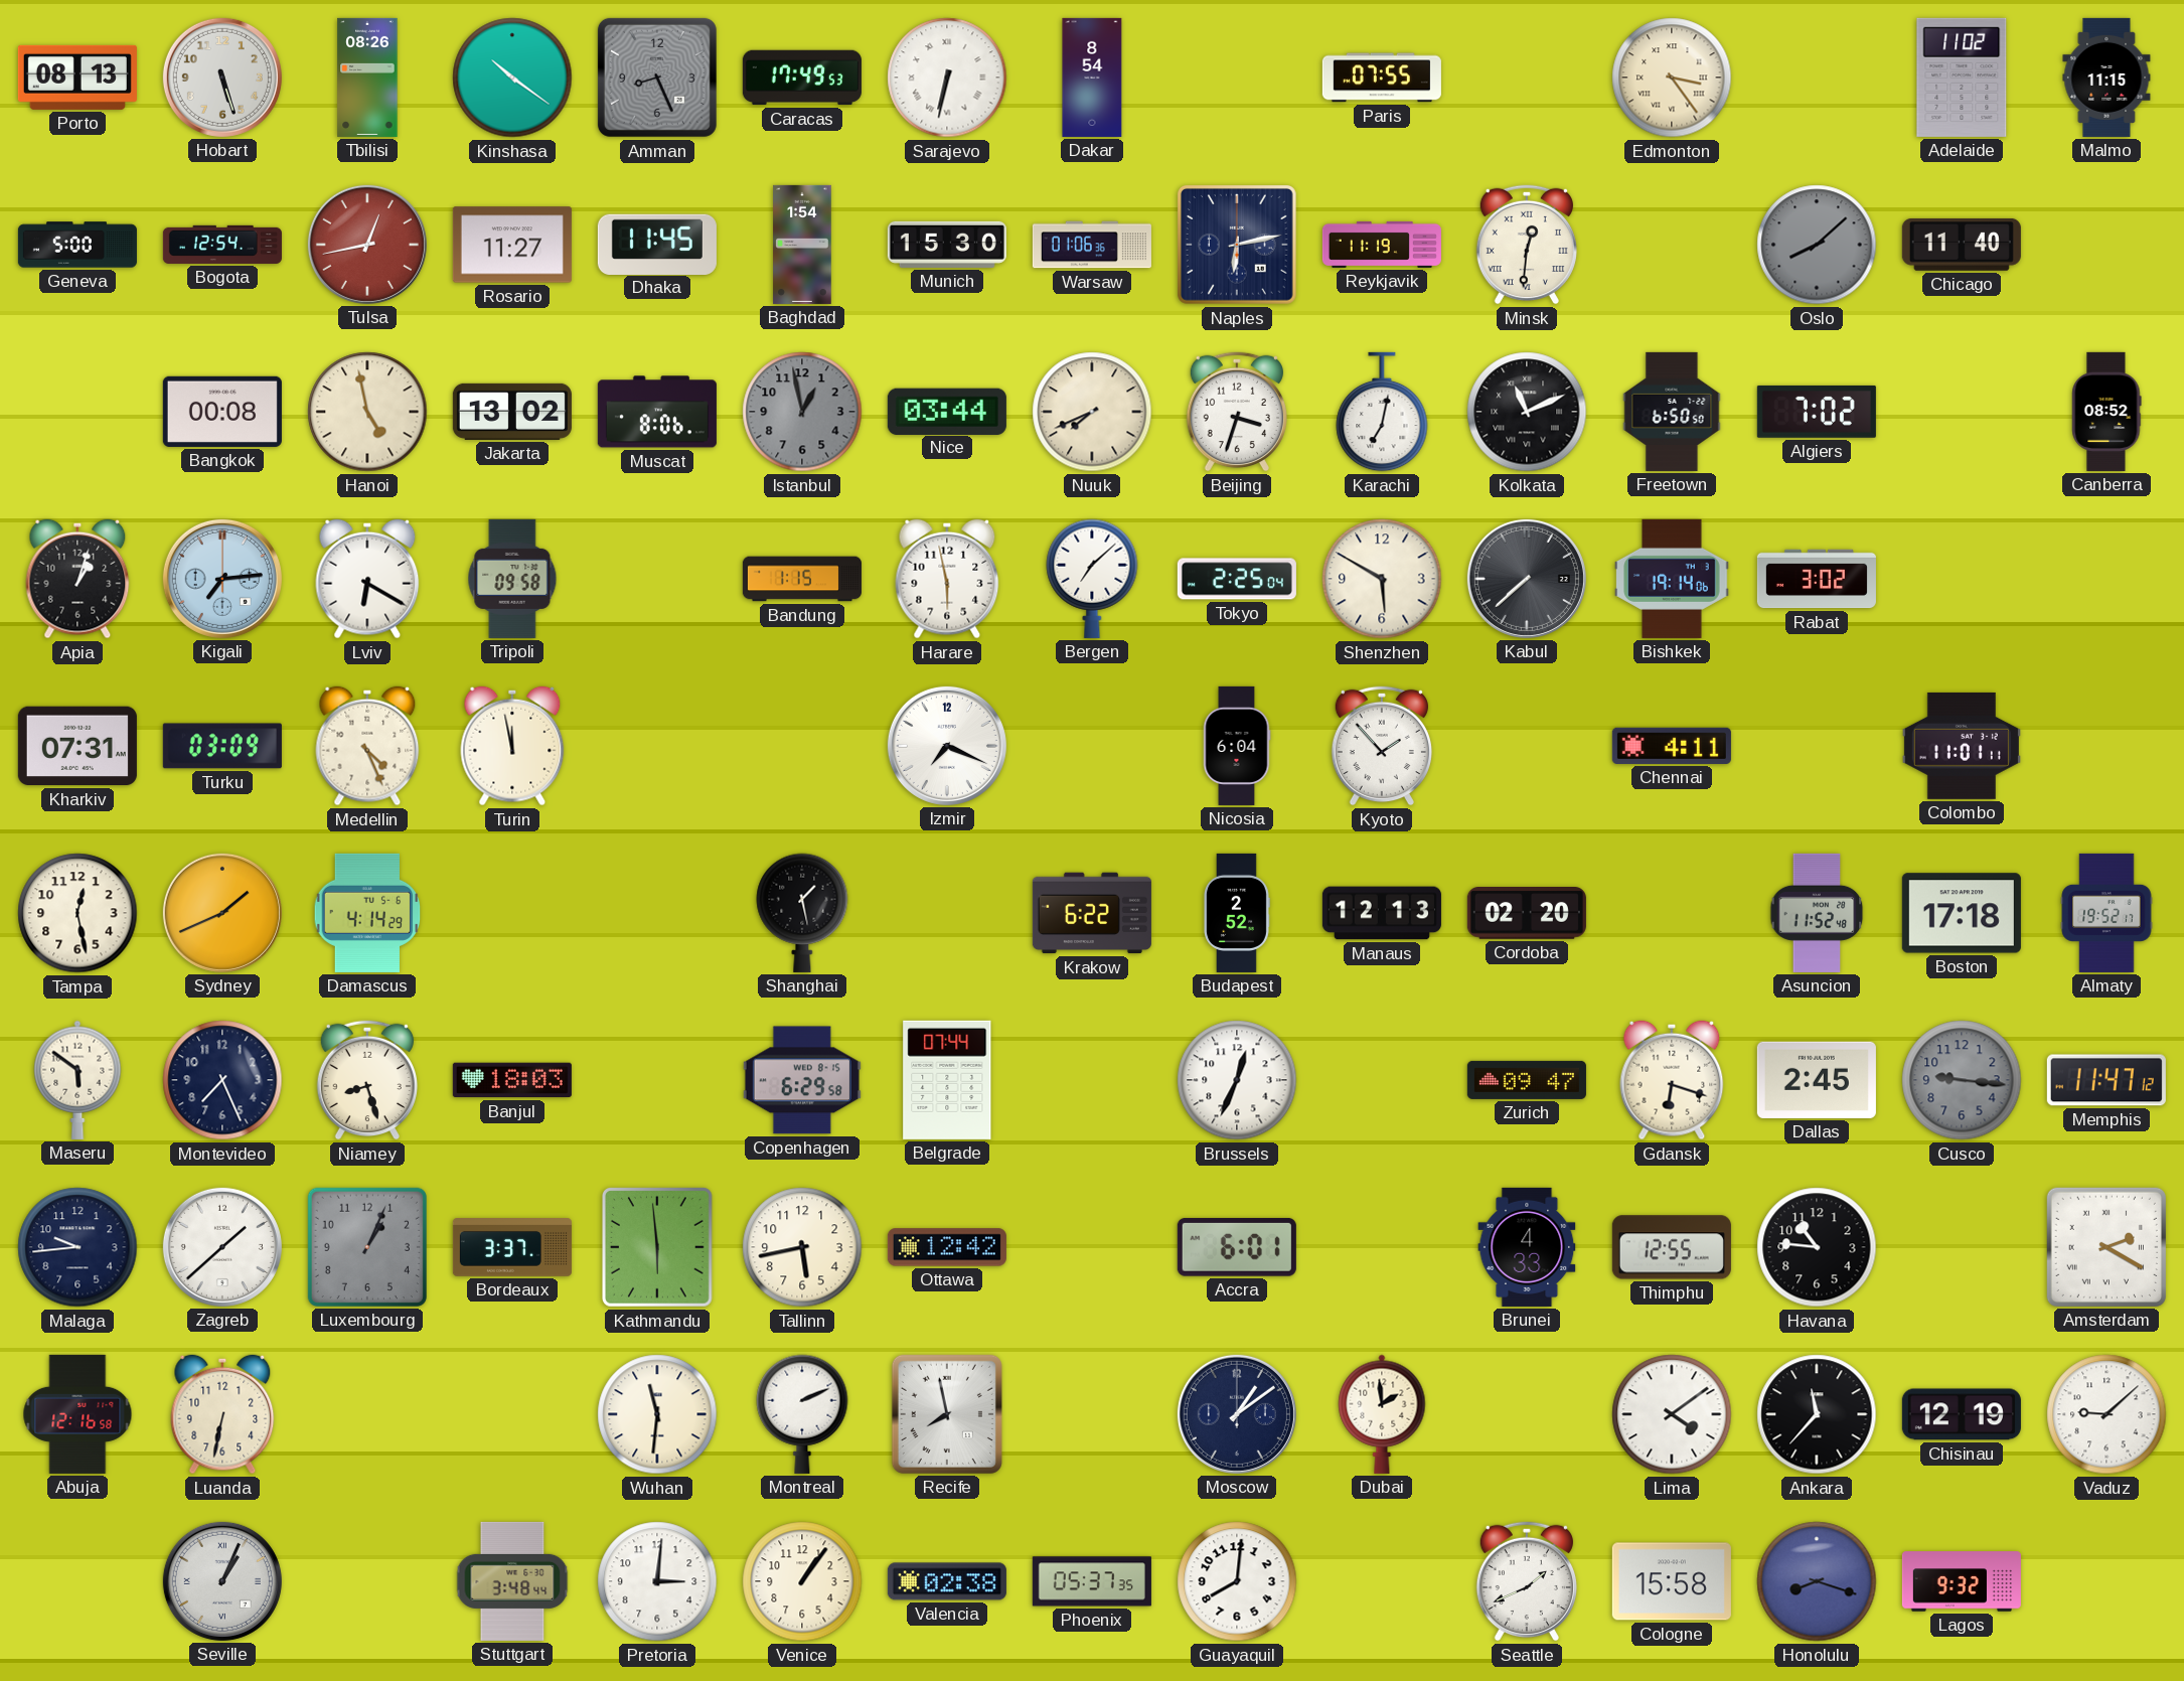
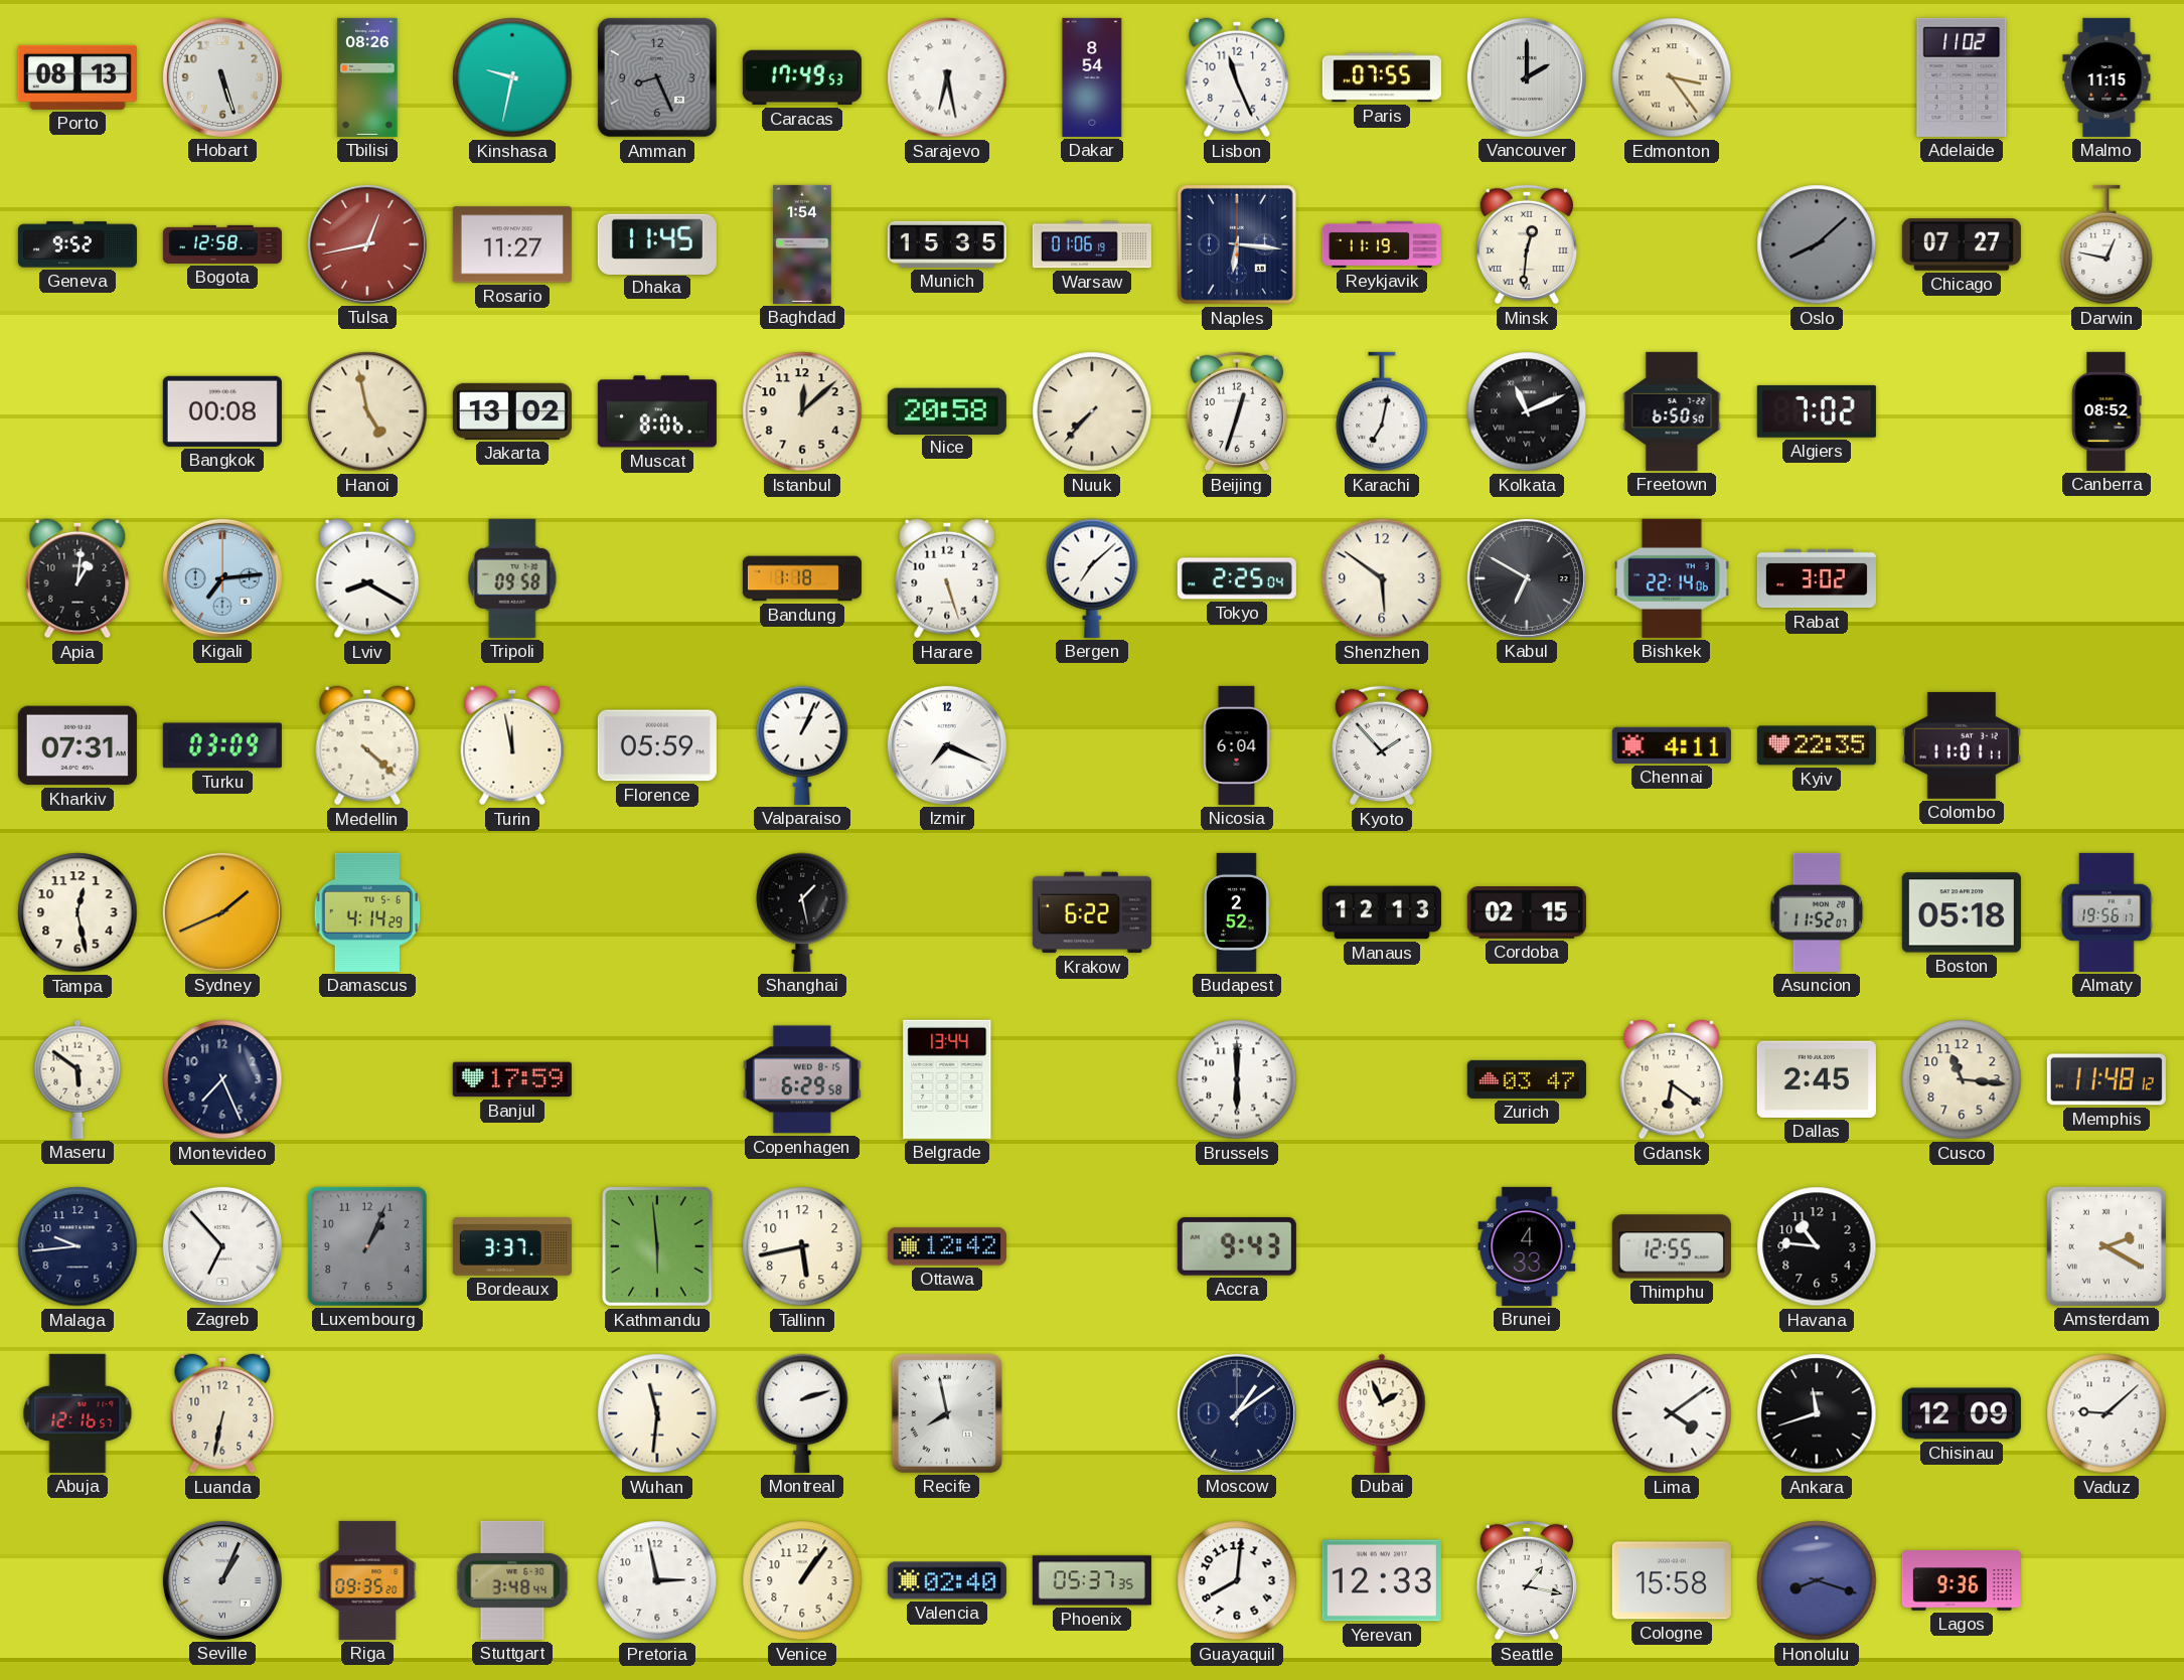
Kinshasa: 10:21 -> 9:32 (512, 77)
Sarajevo: 6:32 -> 6:28 (947, 77)
Lisbon: none -> 11:26 (1237, 77)
Vancouver: none -> 2:00 (1527, 77)
Geneva: 5:00 -> 9:52 (77, 244)
Bogota: 12:54 -> 12:58 (222, 244)
Munich: 15:30 -> 15:35 (947, 244)
Warsaw: 01:06:36 -> 01:06:19 (1092, 244)
Naples: 6:13 -> 6:16 (1237, 244)
Chicago: 11:40 -> 07:27 (1962, 244)
Darwin: none -> 12:47 (2107, 244)
Istanbul: 12:58 -> 12:08 (802, 411)
Istanbul dial: grey -> cream (802, 411)
Nice: 03:44 -> 20:58 (947, 410)
Nuuk: 7:41 -> 7:37 (1092, 411)
Beijing: 3:33 -> 12:33 (1237, 411)
Apia: 1:03 -> 1:01 (77, 578)
Lviv: 6:20 -> 8:20 (367, 578)
Bandung: 1:15 -> 1:18 (802, 578)
Harare: 5:58 -> 5:27 (947, 578)
Shenzhen: 5:50 -> 5:51 (1382, 578)
Kabul: 7:38 -> 6:50 (1527, 578)
Bishkek: 19:14 -> 22:14 (1672, 578)
Medellin: 4:26 -> 4:22 (367, 745)
Florence: none -> 05:59 (657, 745)
Valparaiso: none -> 1:04 (802, 745)
Kyiv: none -> 22:35 (1817, 745)
Cordoba: 02:20 -> 02:15 (1527, 913)
Asuncion: 11:52:48 -> 11:52:07 (1817, 912)
Boston: 17:18 -> 05:18 (1962, 912)
Almaty: 19:52 -> 19:56 (2107, 912)
Niamey: 8:27 -> none (367, 1080)
Banjul: 18:03 -> 17:59 (512, 1079)
Belgrade: 07:44 -> 13:44 (947, 1079)
Brussels: 12:34 -> 6:00 (1237, 1079)
Zurich: 09:47 -> 03:47 (1527, 1079)
Gdansk: 6:18 -> 6:21 (1672, 1079)
Cusco: 9:16 -> 11:16 (1962, 1079)
Cusco dial: grey -> cream (1962, 1079)
Memphis: 11:47 -> 11:48 (2107, 1079)
Zagreb: 1:38 -> 6:53 (222, 1246)
Accra: 6:01 -> 9:43 (1237, 1246)
Abuja: 12:16:58 -> 12:16:57 (77, 1413)
Montreal: 2:11 -> 2:12 (802, 1413)
Dubai: 1:59 -> 1:56 (1382, 1413)
Ankara: 11:37 -> 11:42 (1817, 1413)
Chisinau: 12:19 -> 12:09 (1962, 1413)
Riga: none -> 09:35 (367, 1580)
Pretoria: 3:01 -> 2:58 (657, 1580)
Valencia: 02:38 -> 02:40 (947, 1580)
Yerevan: none -> 12:33 (1382, 1580)
Seattle: 1:41 -> 1:17 (1527, 1580)
Lagos: 9:32 -> 9:36 (1962, 1580)
